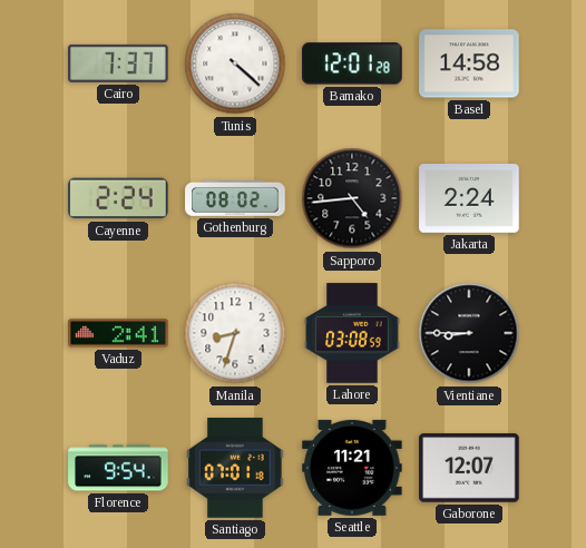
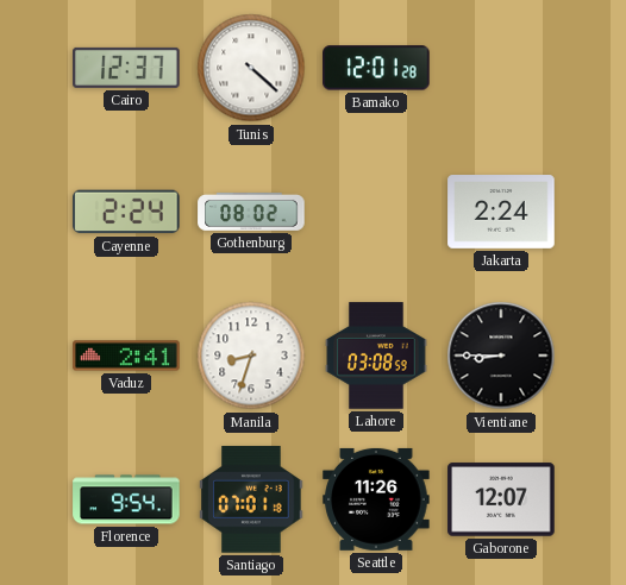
Cairo: 7:37 -> 12:37 (126, 68)
Basel: 14:58 -> none (469, 63)
Sapporo: 4:44 -> none (352, 198)
Seattle: 11:21 -> 11:26 (376, 499)
